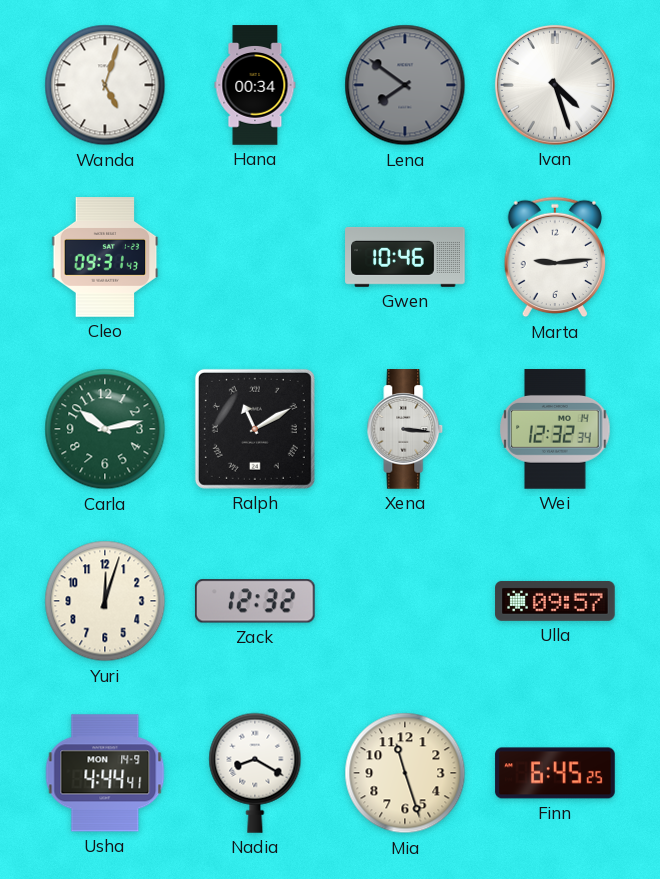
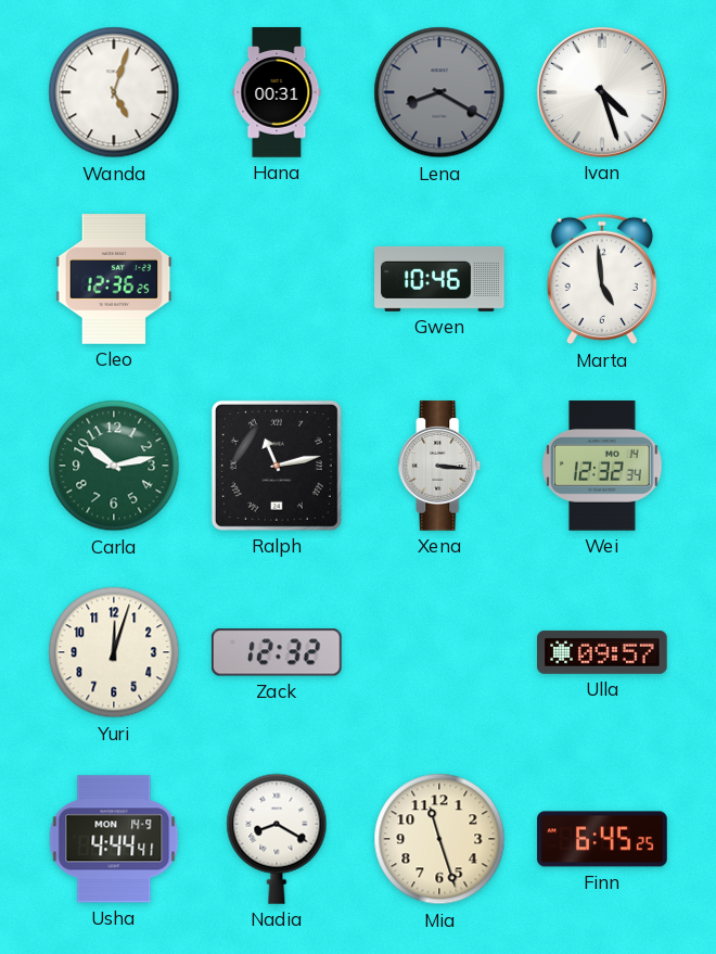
Hana: 00:34 -> 00:31 (277, 92)
Lena: 7:51 -> 8:20 (439, 92)
Cleo: 09:31 -> 12:36 (114, 279)
Marta: 9:14 -> 4:59 (601, 279)
Ralph: 11:10 -> 11:13 (277, 466)
